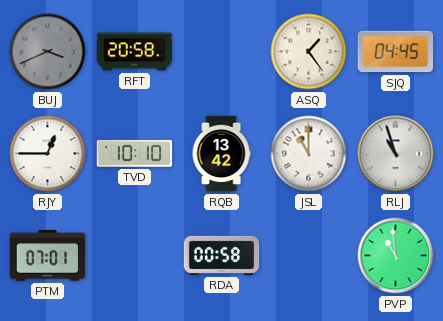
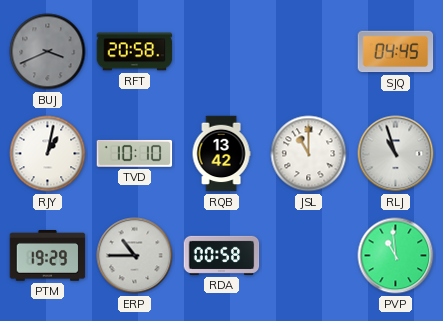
ASQ: 1:24 -> none (309, 52)
RJY: 12:45 -> 1:02 (48, 154)
PTM: 07:01 -> 19:29 (48, 256)
ERP: none -> 10:45 (135, 256)
